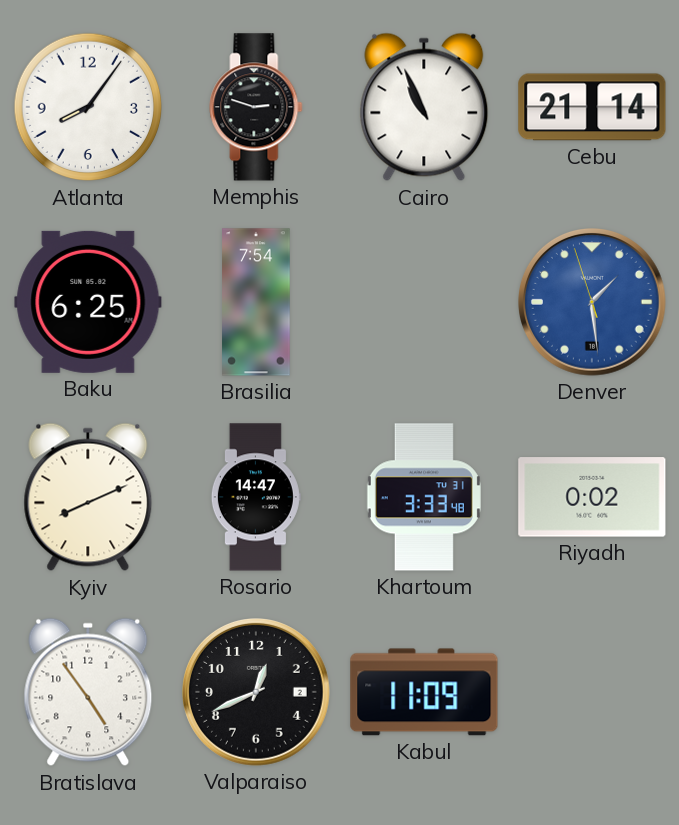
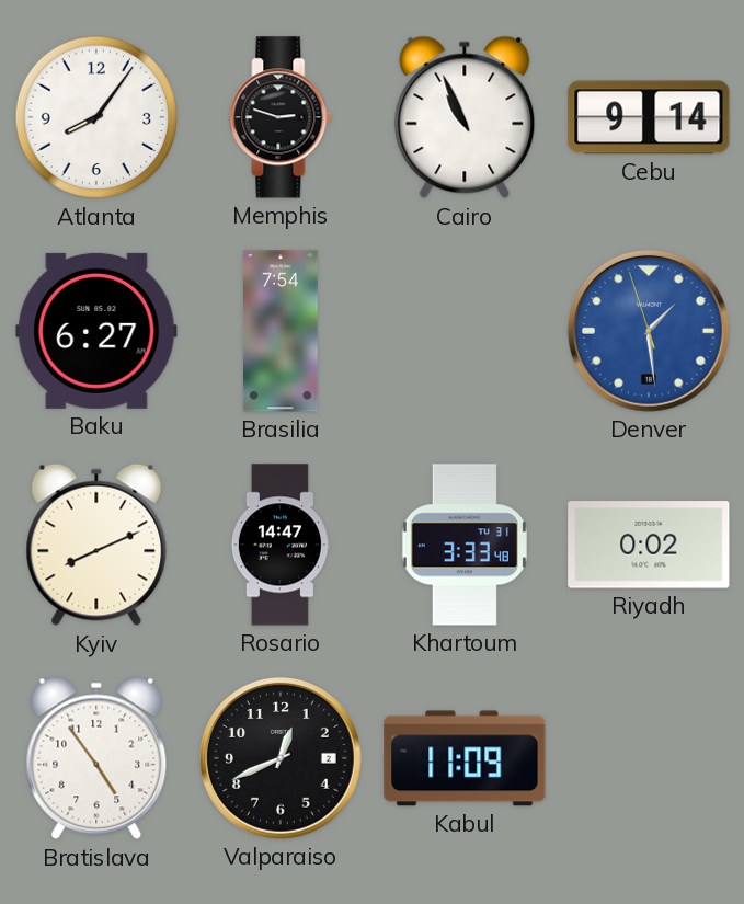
Cebu: 21:14 -> 9:14 (649, 117)
Baku: 6:25 -> 6:27 (96, 331)
